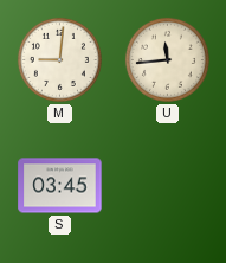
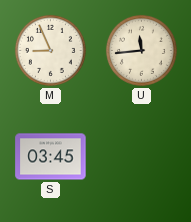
M: 9:01 -> 8:56 (50, 50)
